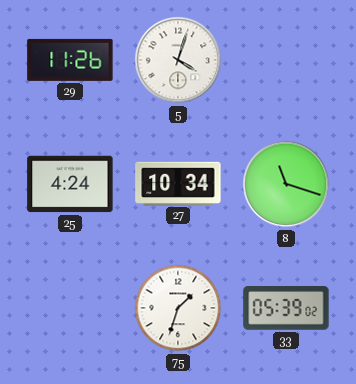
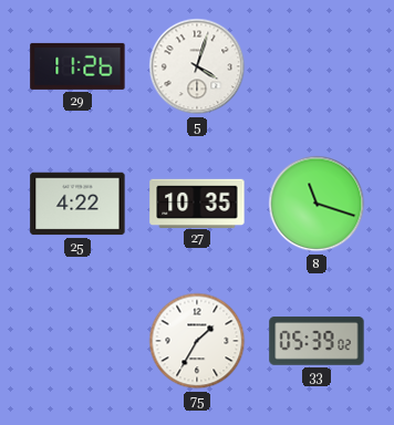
25: 4:24 -> 4:22 (77, 204)
27: 10:34 -> 10:35 (197, 203)
75: 1:33 -> 1:35 (197, 341)
